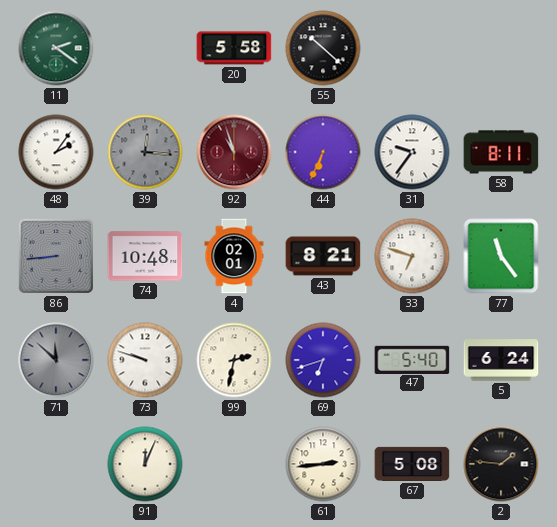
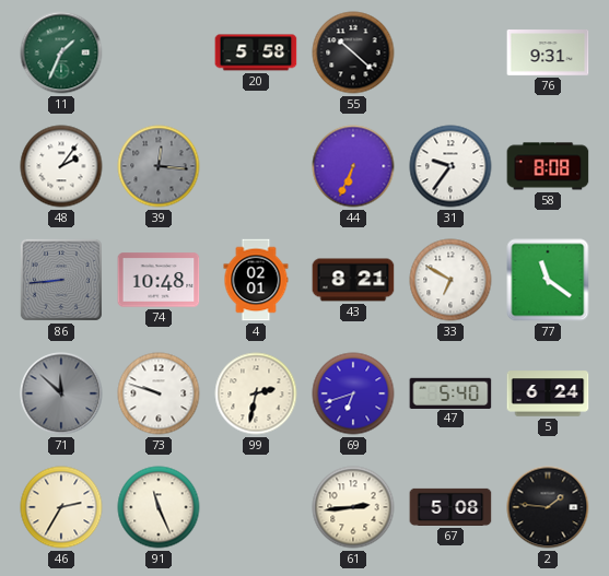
11: 2:21 -> 1:34 (61, 52)
76: none -> 9:31 (548, 54)
92: 10:57 -> none (234, 152)
58: 8:11 -> 8:08 (548, 166)
33: 6:48 -> 6:50 (450, 280)
77: 11:24 -> 11:21 (548, 280)
46: none -> 2:35 (61, 507)
91: 12:04 -> 11:26 (159, 507)
